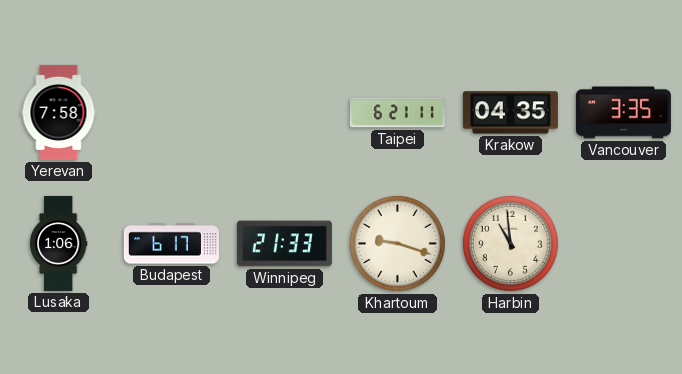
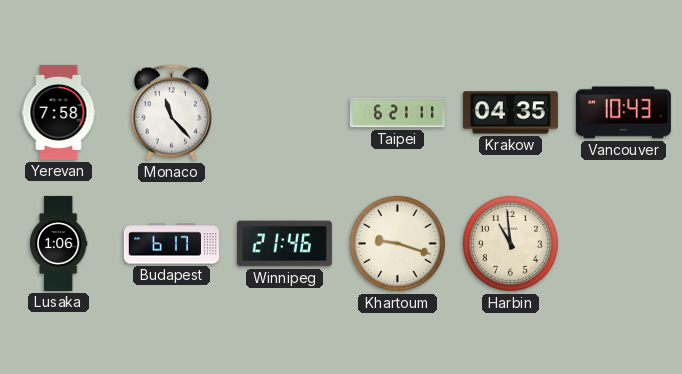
Monaco: none -> 11:23 (171, 113)
Vancouver: 3:35 -> 10:43 (623, 113)
Winnipeg: 21:33 -> 21:46 (284, 244)
